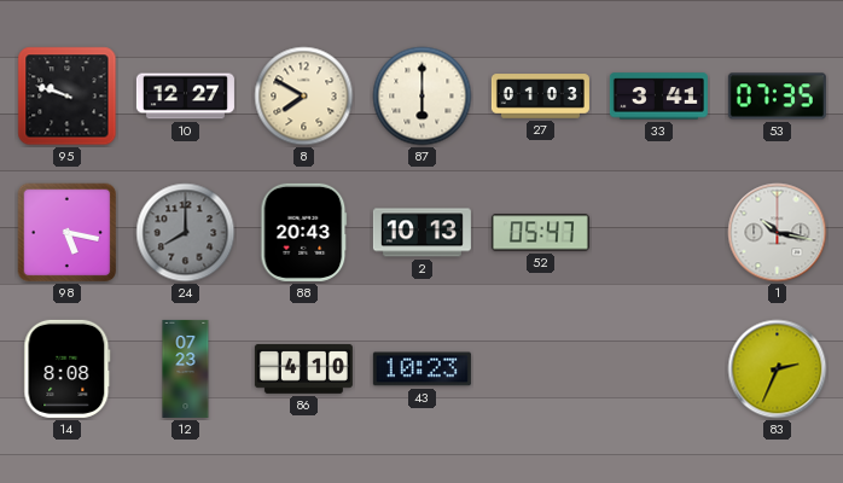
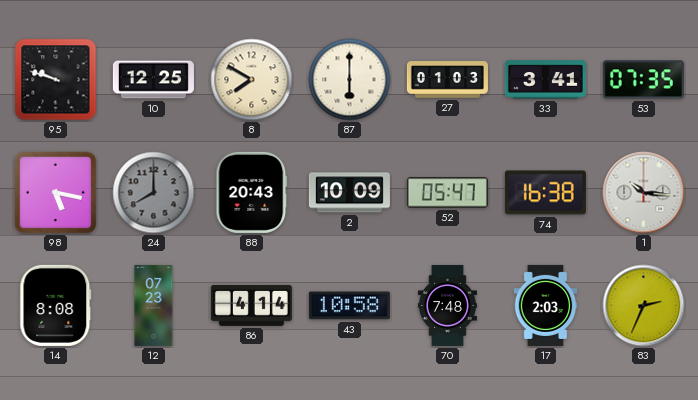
10: 12:27 -> 12:25 (153, 80)
2: 10:13 -> 10:09 (349, 193)
74: none -> 16:38 (545, 193)
1: 10:17 -> 10:16 (644, 193)
86: 4:10 -> 4:14 (251, 306)
43: 10:23 -> 10:58 (349, 306)
70: none -> 7:48 (447, 305)
17: none -> 2:03 (546, 305)
